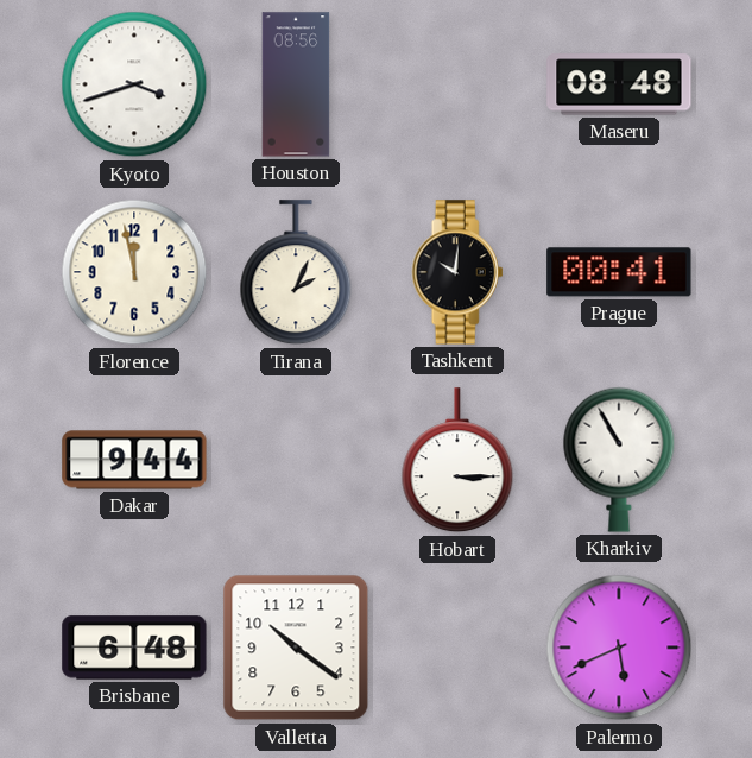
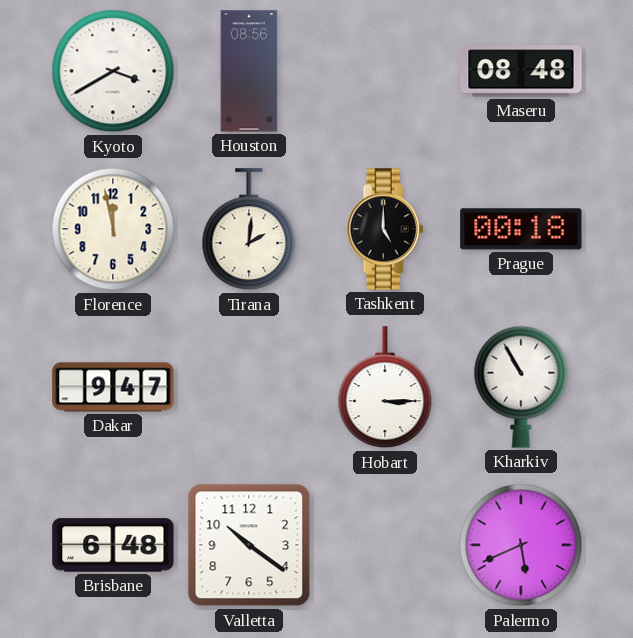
Kyoto: 3:42 -> 3:40 (113, 71)
Tirana: 2:04 -> 2:01 (249, 230)
Tashkent: 10:01 -> 5:00 (385, 229)
Prague: 00:41 -> 00:18 (521, 229)
Dakar: 9:44 -> 9:47 (113, 387)
